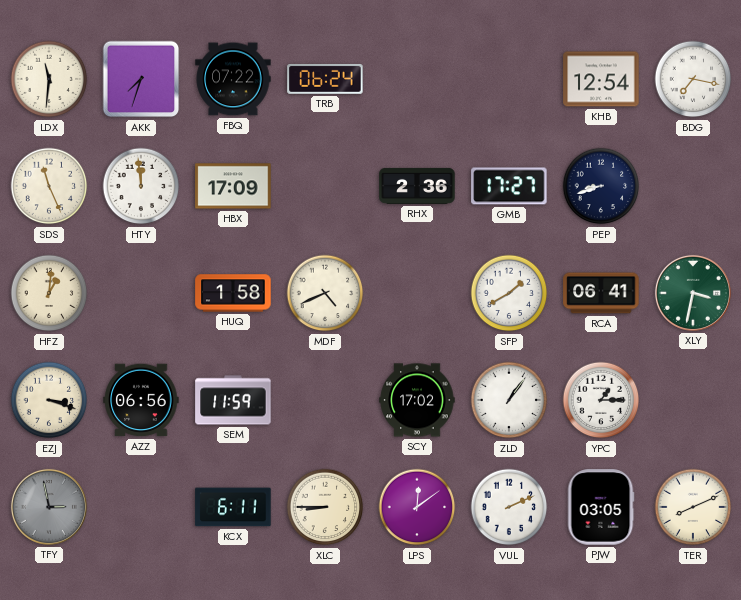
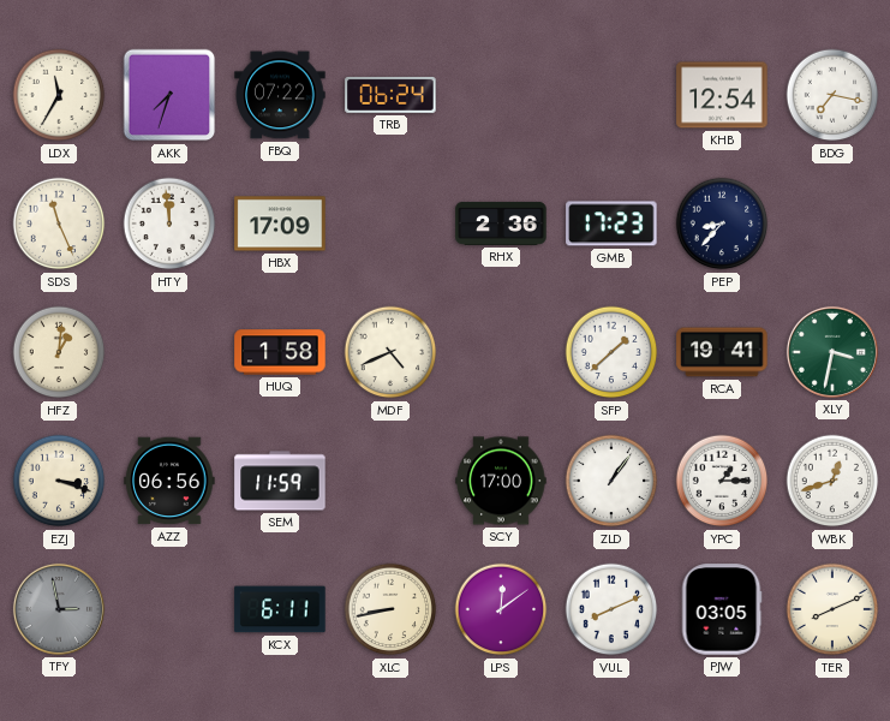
LDX: 11:31 -> 11:35 (59, 95)
GMB: 17:27 -> 17:23 (611, 224)
PEP: 8:42 -> 8:37 (722, 224)
SFP: 1:40 -> 1:38 (611, 352)
RCA: 06:41 -> 19:41 (722, 352)
SCY: 17:02 -> 17:00 (501, 481)
WBK: none -> 12:42 (832, 481)
XLC: 8:45 -> 8:43 (390, 609)
VUL: 2:11 -> 8:11 (611, 609)
